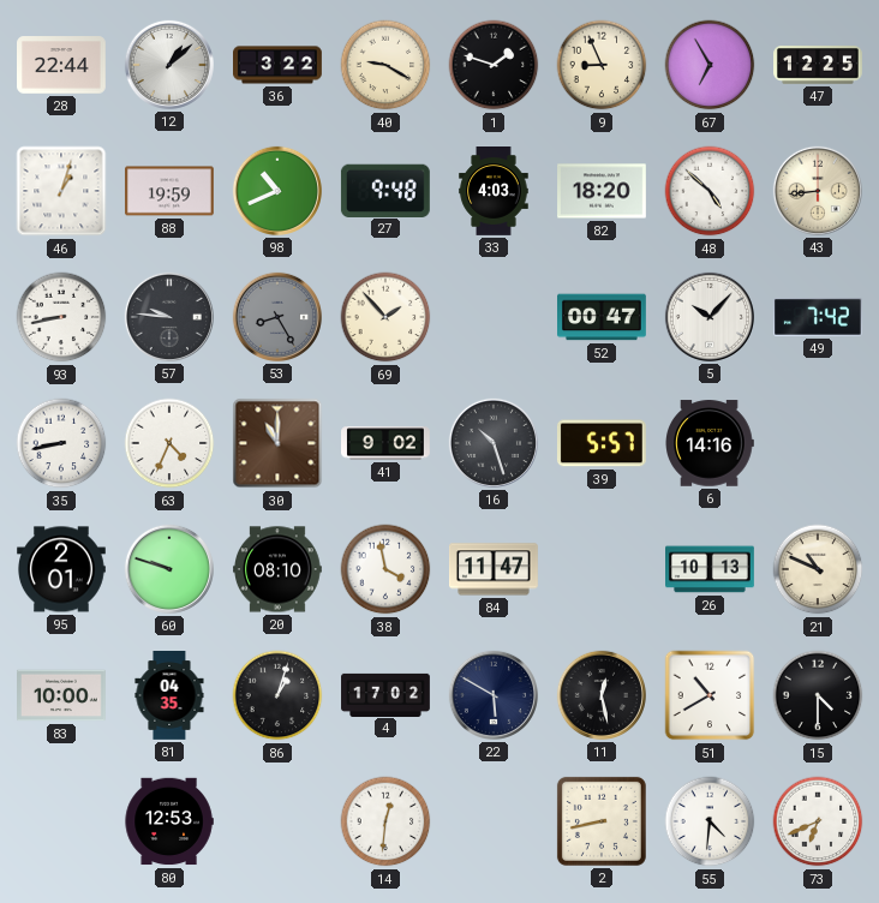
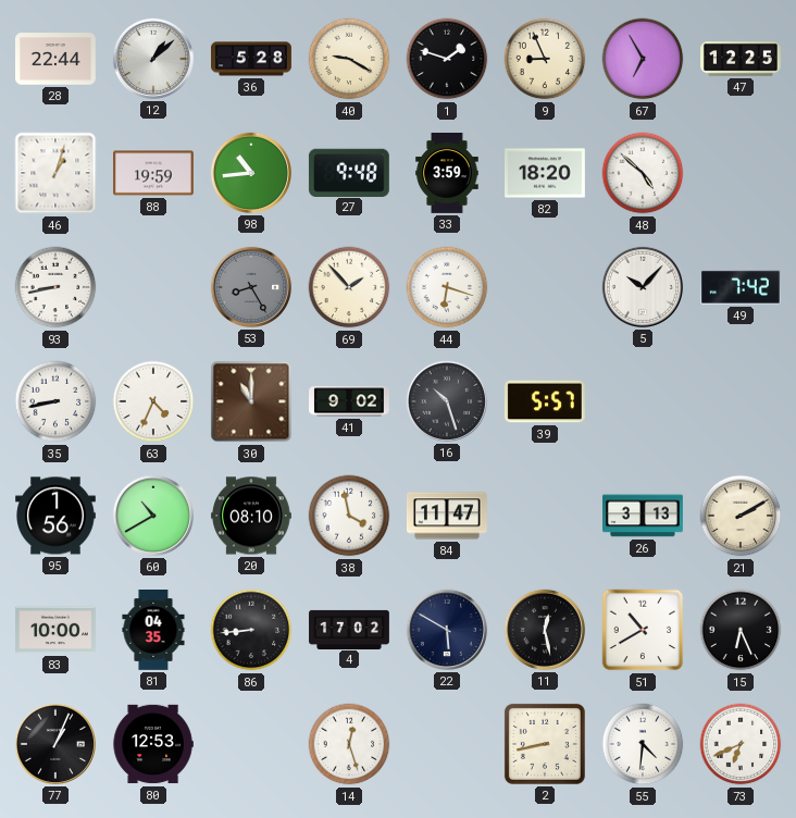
36: 3:22 -> 5:28 (252, 59)
98: 10:41 -> 10:44 (251, 173)
33: 4:03 -> 3:59 (447, 174)
43: 8:44 -> none (818, 191)
57: 9:46 -> none (169, 317)
44: none -> 6:18 (447, 287)
52: 00:47 -> none (603, 317)
6: 14:16 -> none (710, 443)
95: 2:01 -> 1:56 (57, 516)
60: 9:48 -> 10:40 (153, 516)
26: 10:13 -> 3:13 (644, 516)
21: 10:49 -> 2:10 (741, 516)
86: 1:03 -> 8:44 (251, 630)
15: 4:30 -> 6:26 (741, 630)
77: none -> 1:04 (55, 744)
14: 12:31 -> 12:27 (349, 744)
